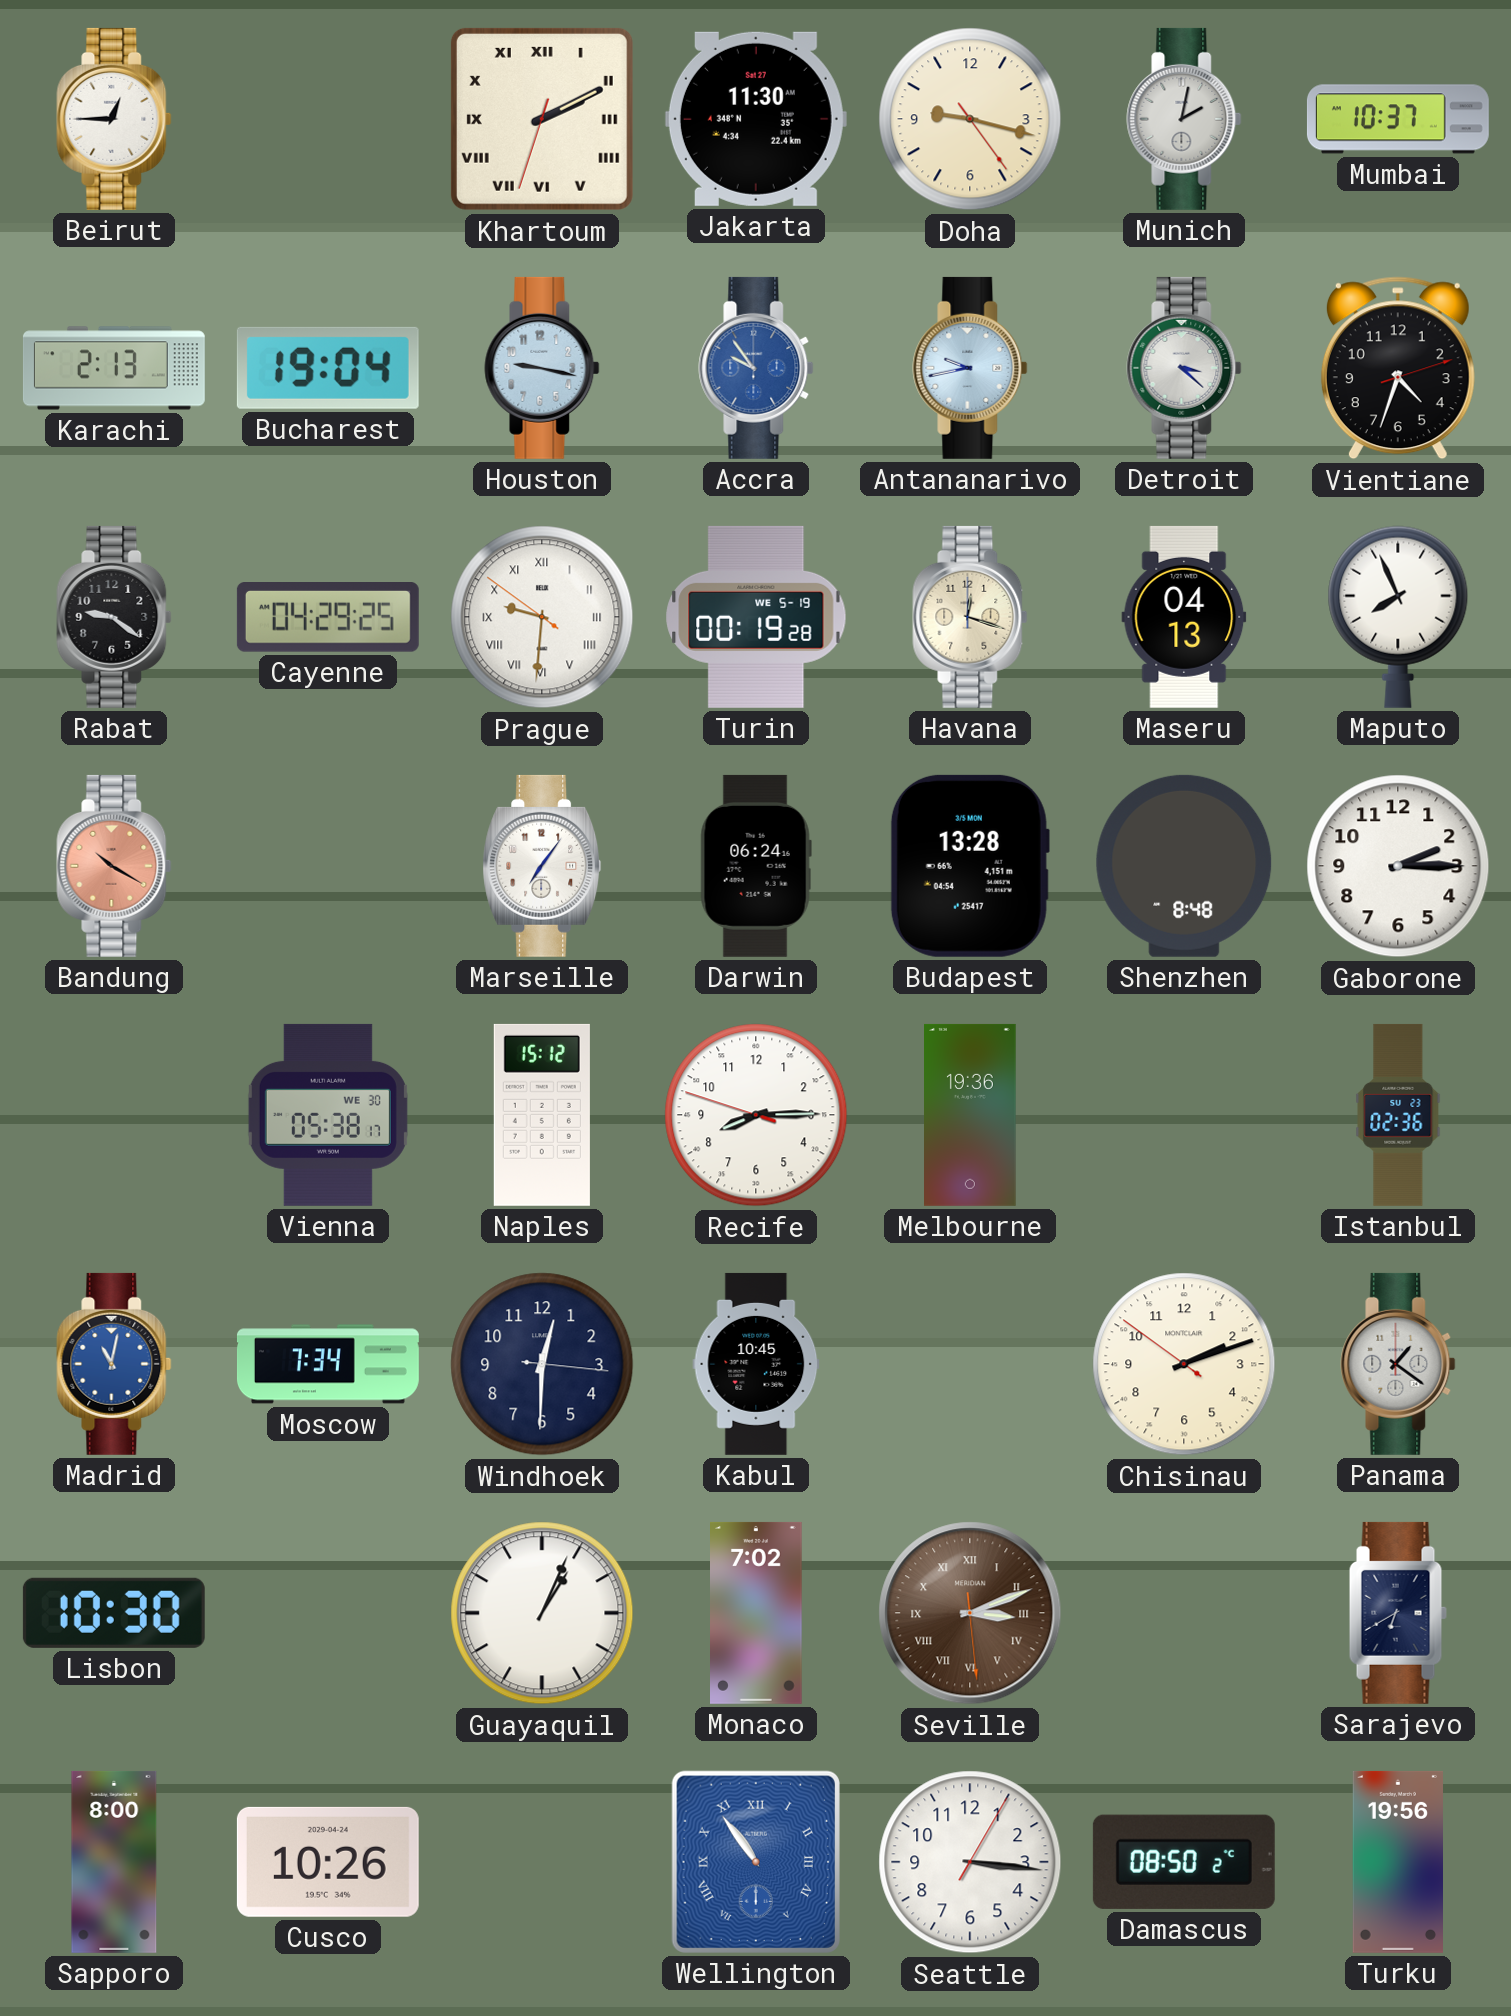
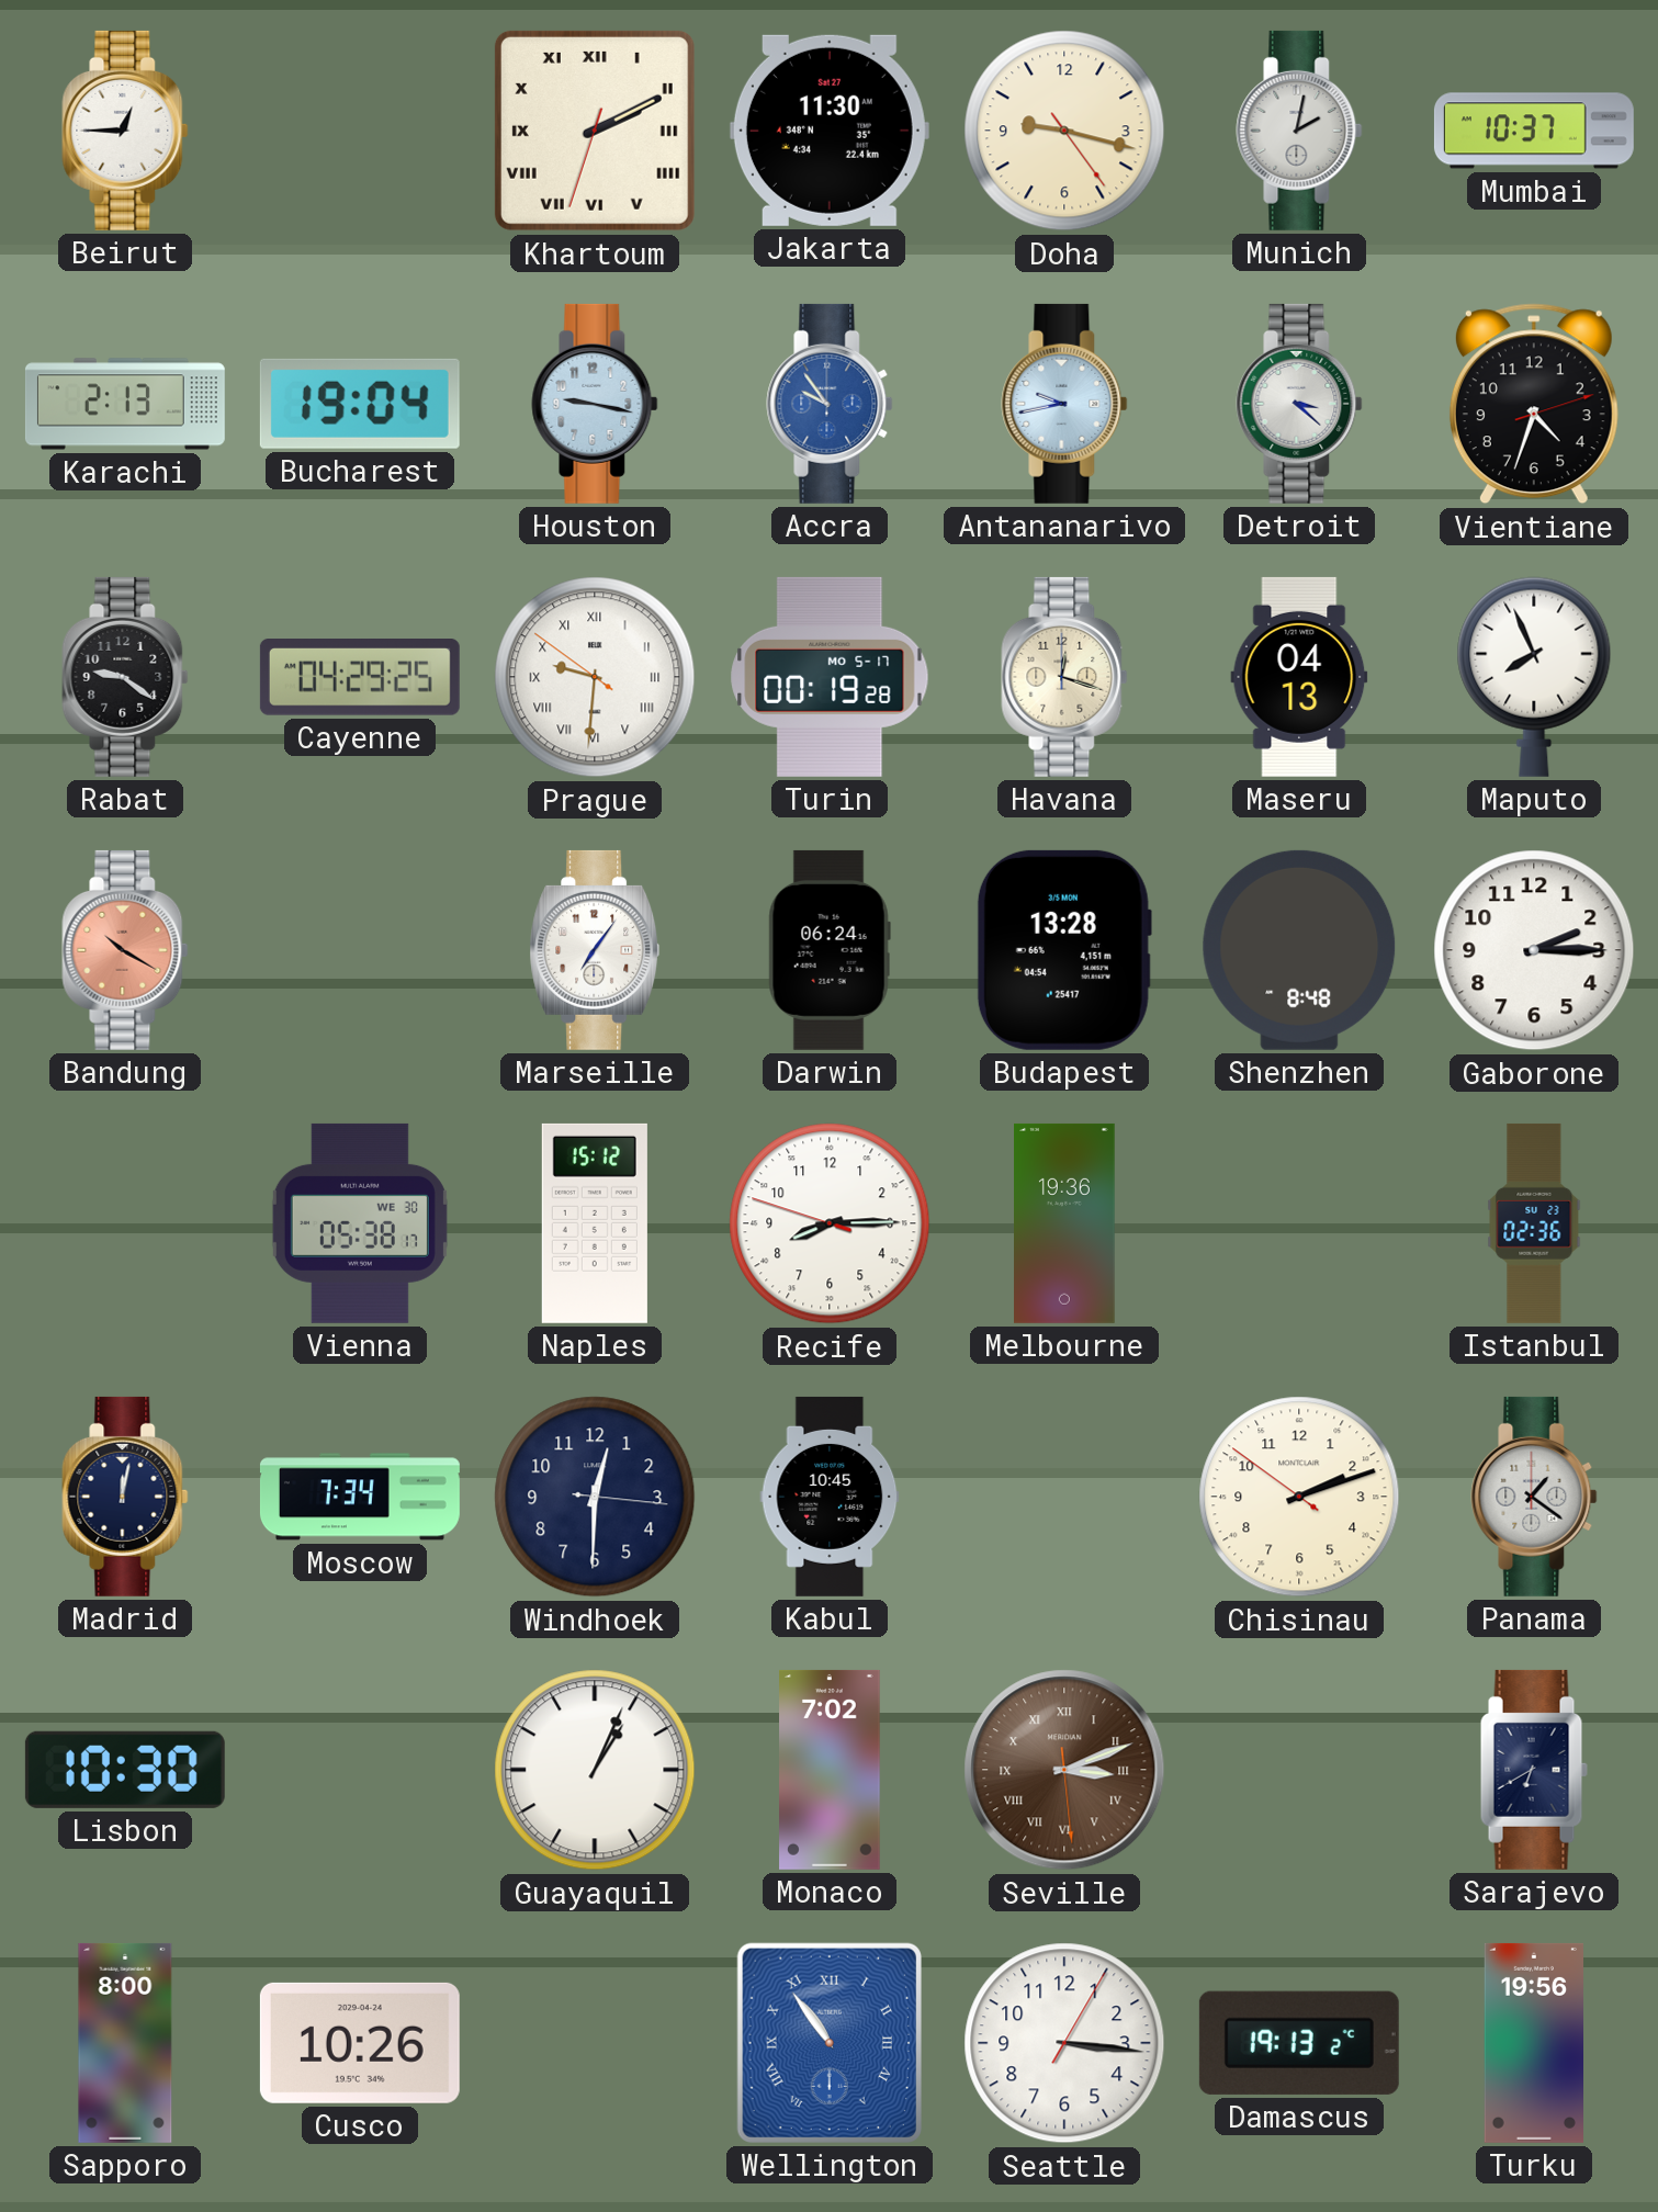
Turin date: WE 5-19 -> MO 5-17 (830, 677)
Madrid: 11:02 -> 12:02 (125, 1497)
Madrid dial: blue -> navy (125, 1497)
Damascus: 08:50 -> 19:13 (1299, 2043)
